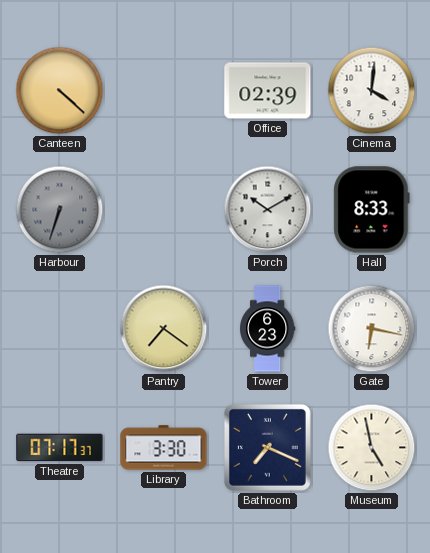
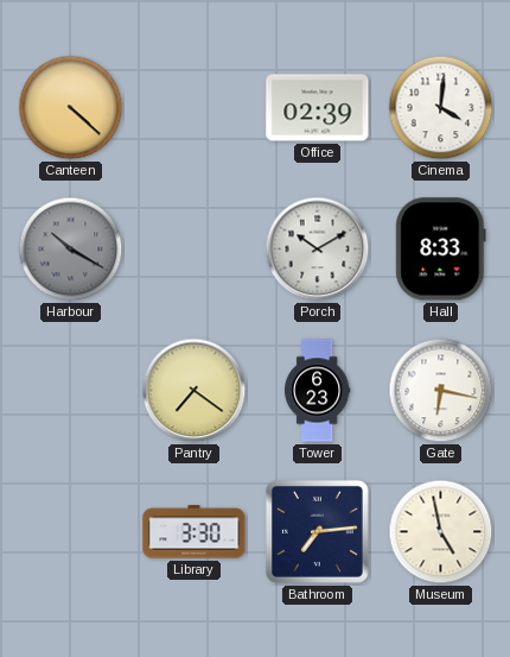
Harbour: 6:33 -> 10:20 (71, 249)
Theatre: 07:17 -> none (60, 448)
Bathroom: 7:19 -> 7:14 (317, 531)
